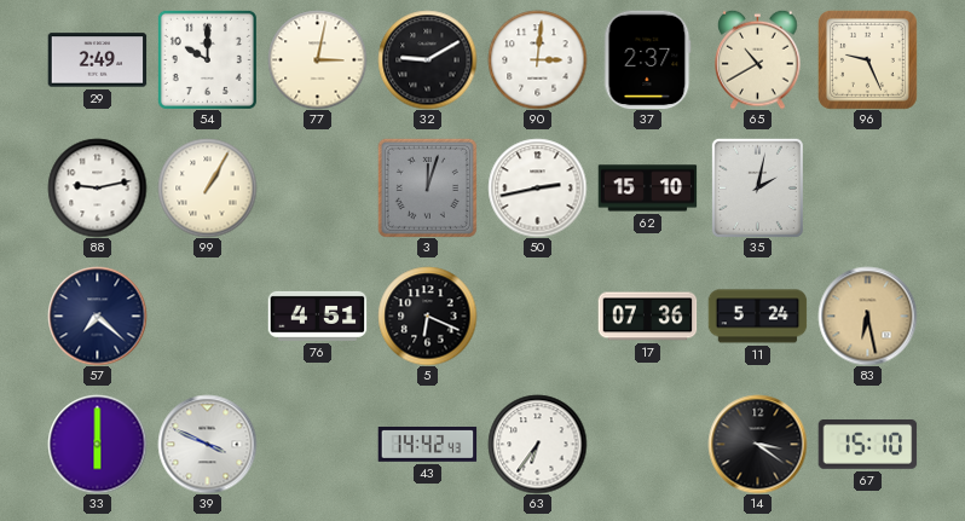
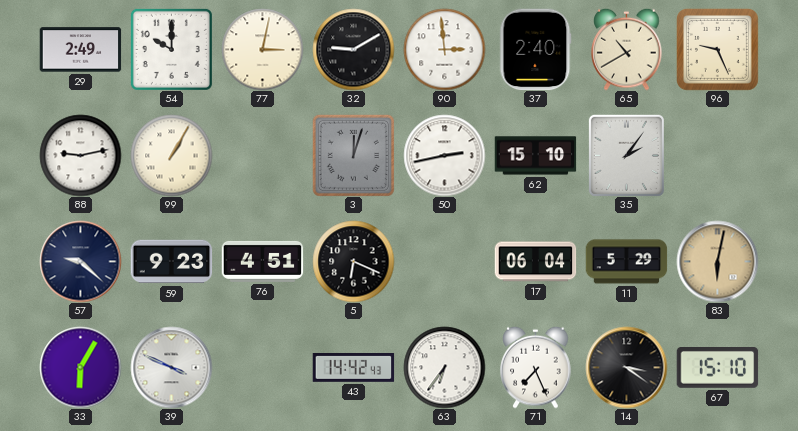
90: 3:01 -> 2:59 (444, 49)
37: 2:37 -> 2:40 (536, 49)
35: 2:02 -> 2:06 (626, 155)
57: 7:22 -> 9:22 (80, 261)
59: none -> 9:23 (171, 262)
17: 07:36 -> 06:04 (535, 262)
11: 5:24 -> 5:29 (626, 262)
83: 6:28 -> 6:02 (717, 261)
33: 6:00 -> 6:05 (80, 367)
71: none -> 7:26 (536, 367)
